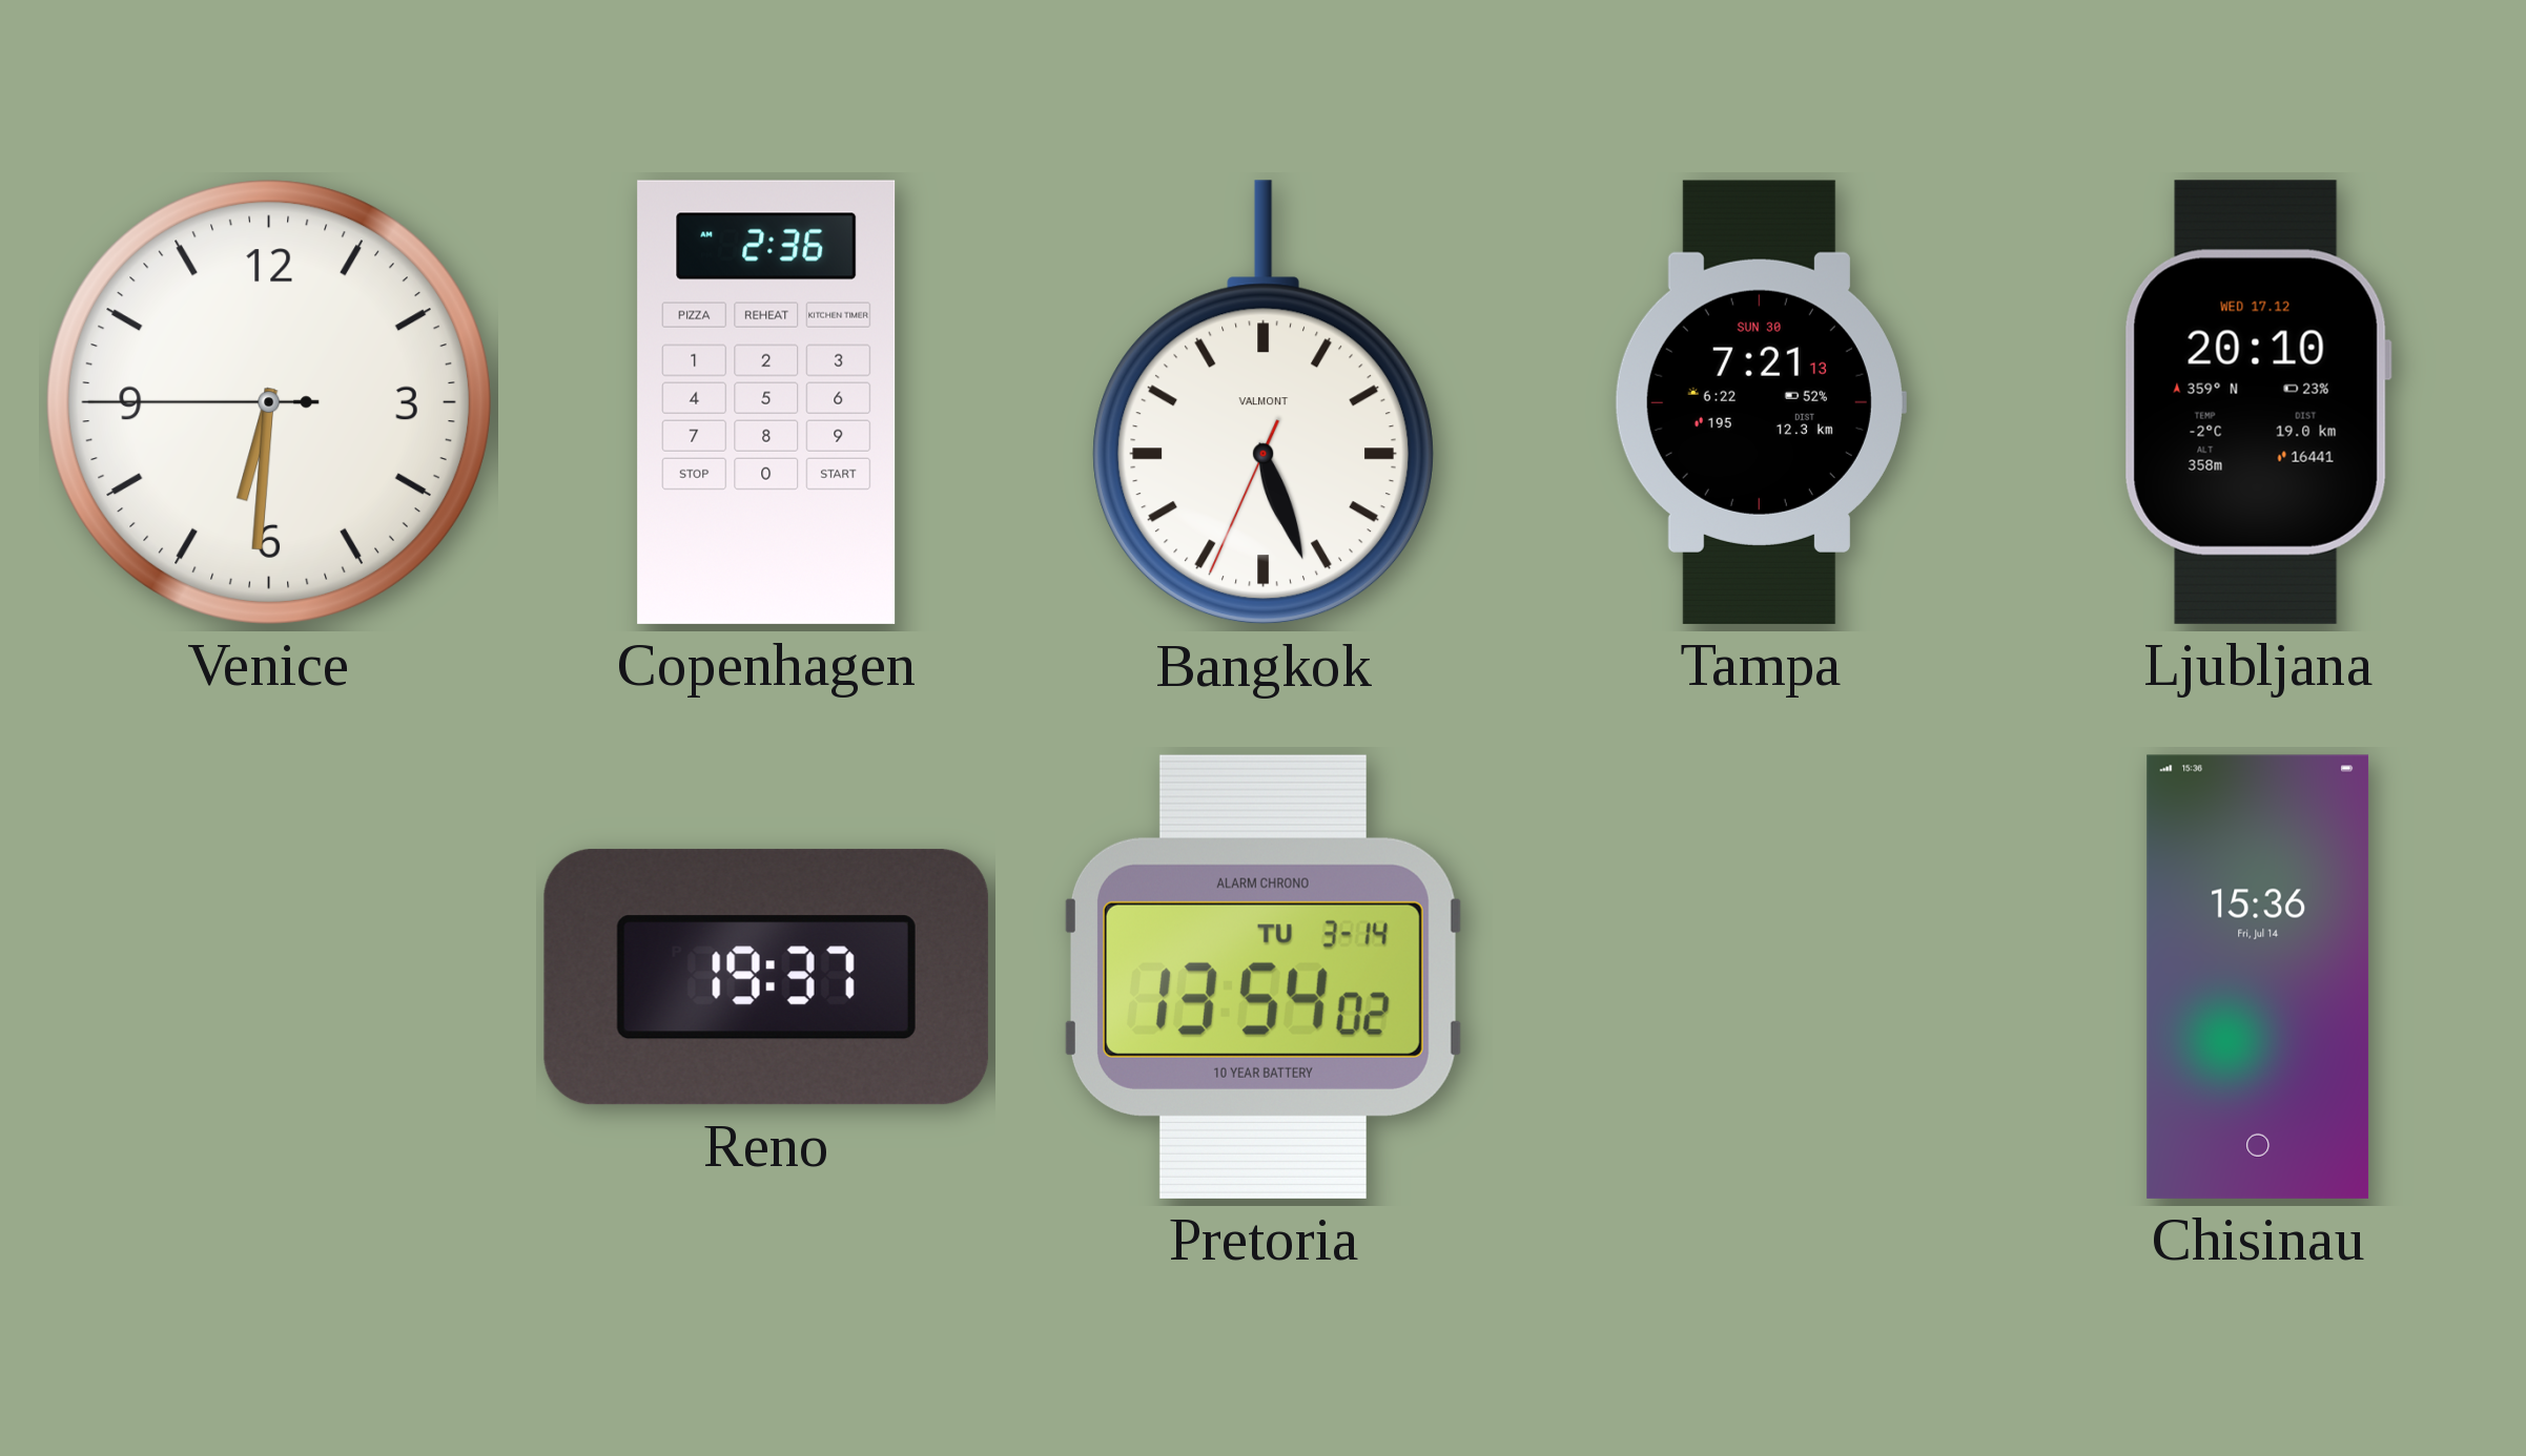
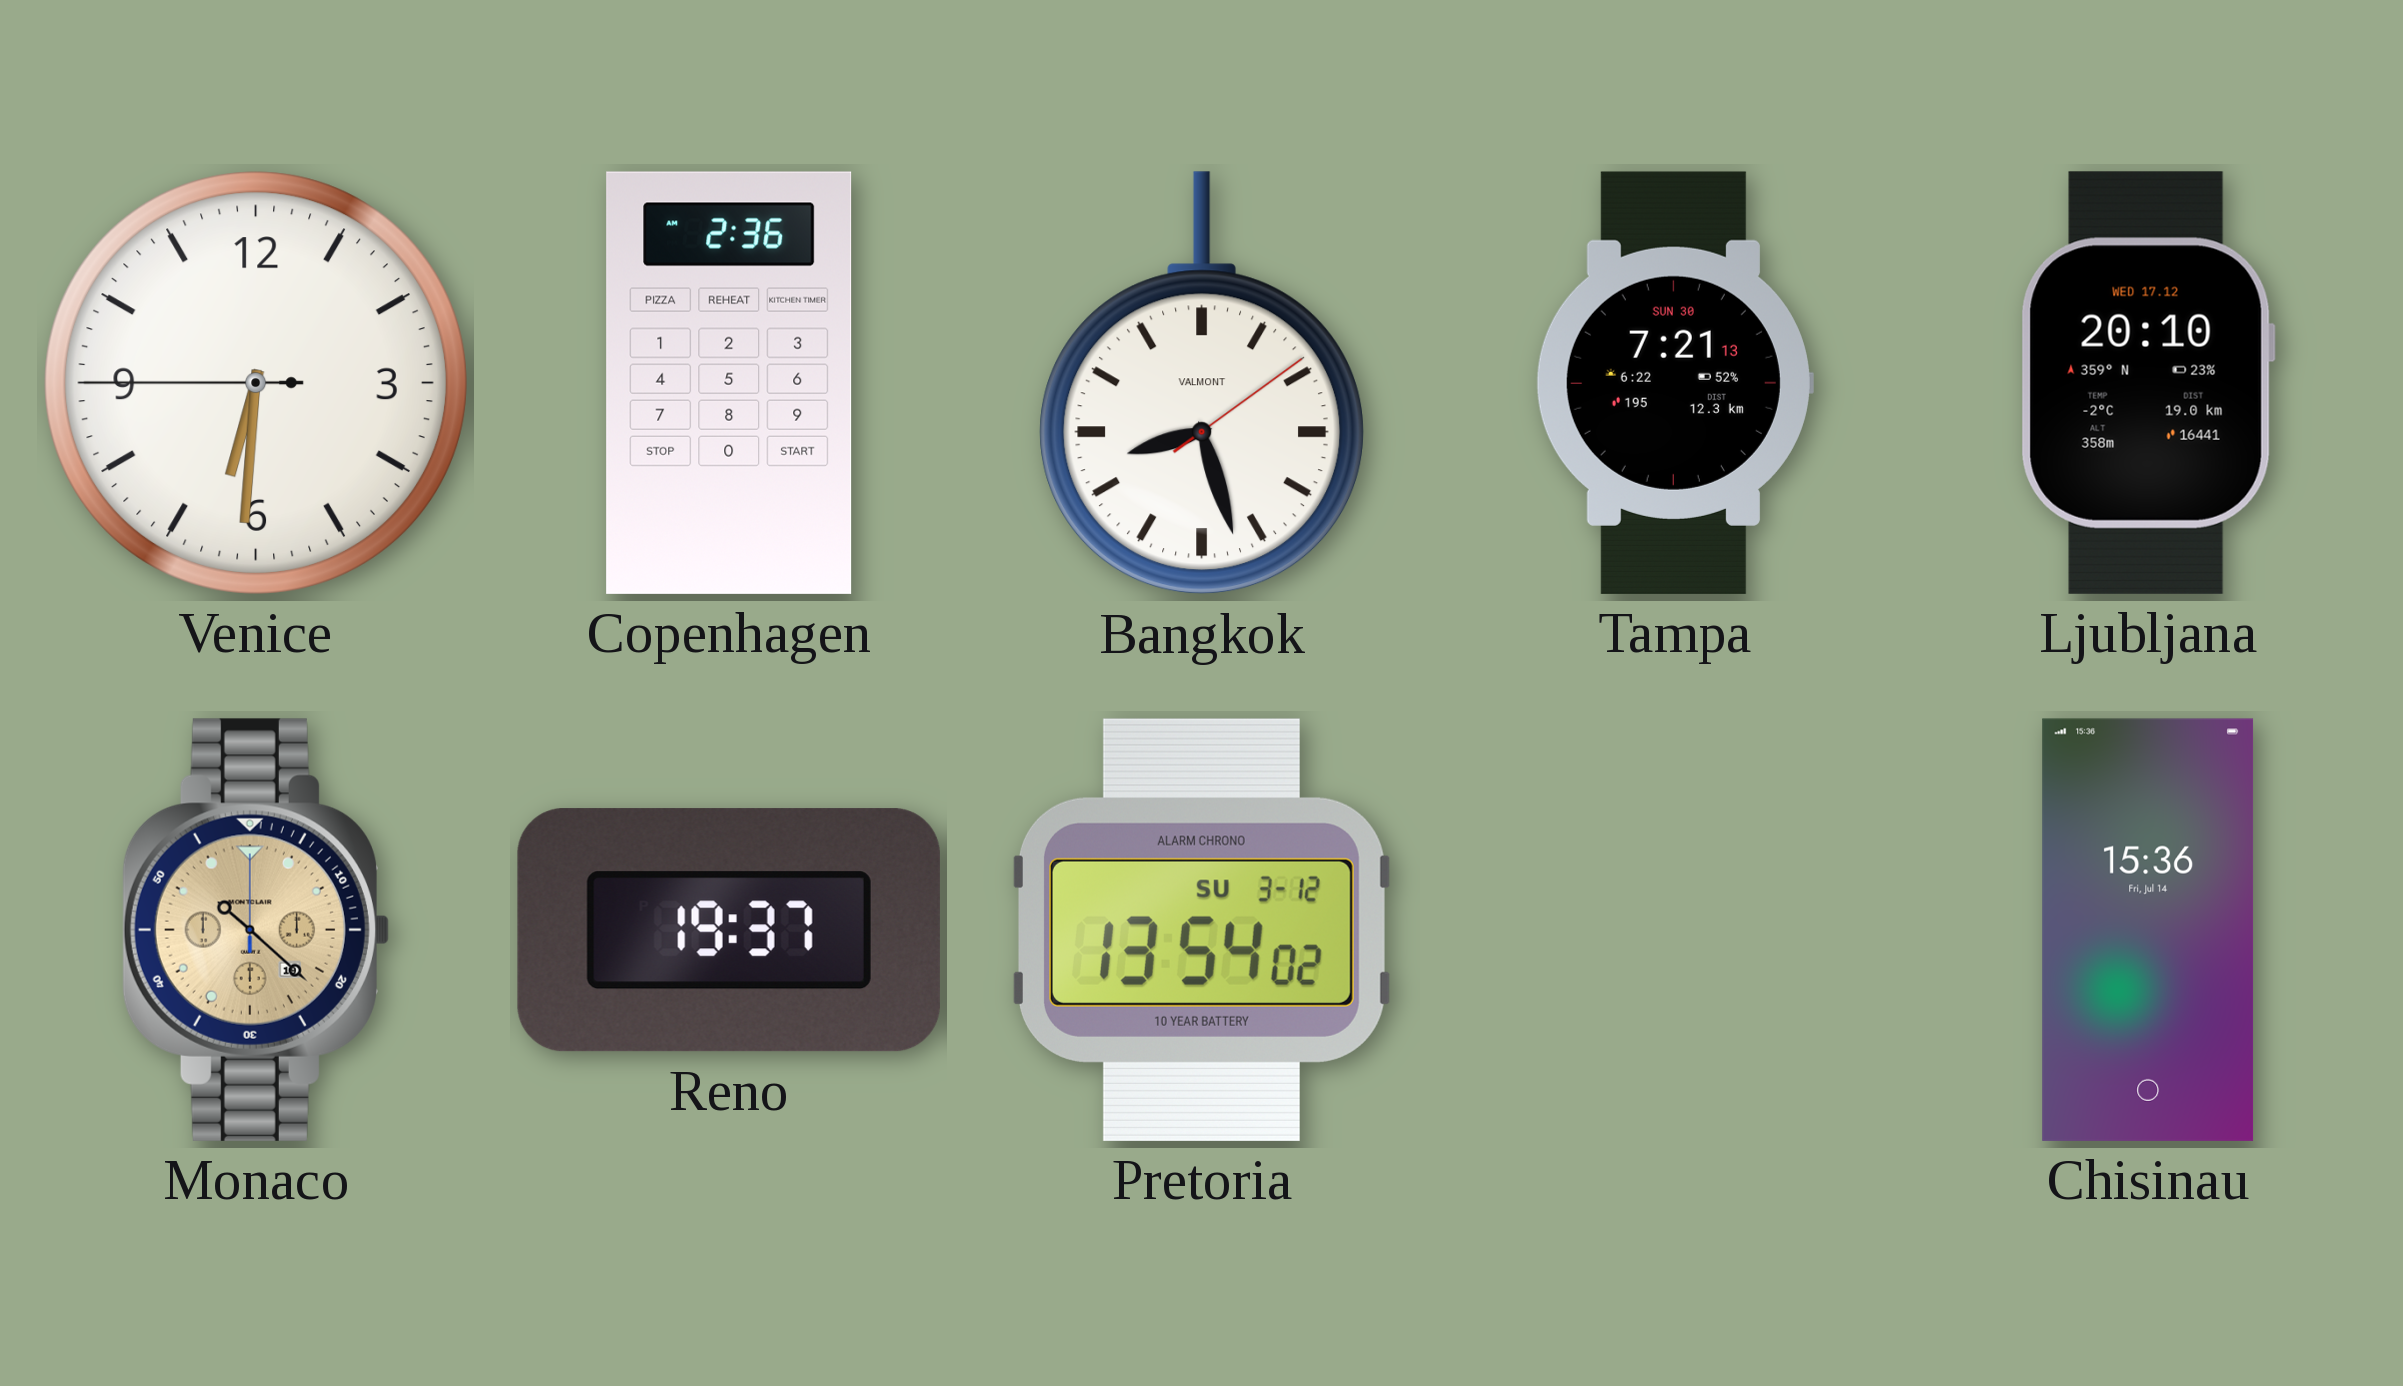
Bangkok: 5:26 -> 8:27 (1202, 383)
Monaco: none -> 10:22 (256, 930)
Pretoria date: TU 3-14 -> SU 3-12 (1202, 930)
